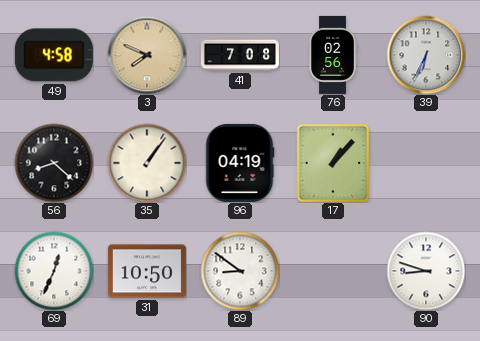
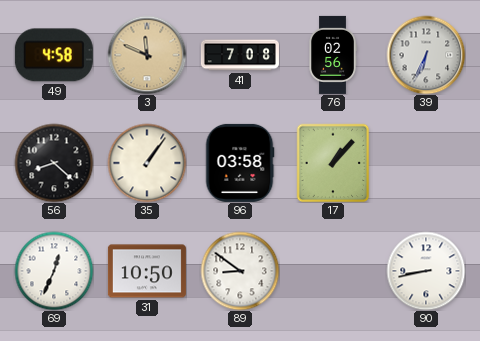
3: 7:49 -> 11:49 (147, 55)
96: 04:19 -> 03:58 (240, 163)
90: 8:48 -> 8:43 (426, 271)
